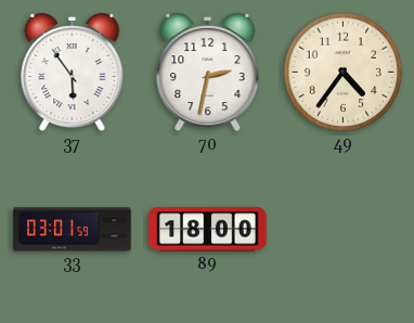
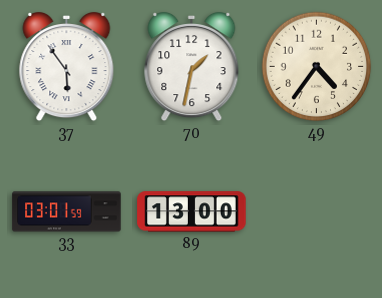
70: 2:32 -> 1:32 (192, 67)
89: 18:00 -> 13:00 (192, 212)
